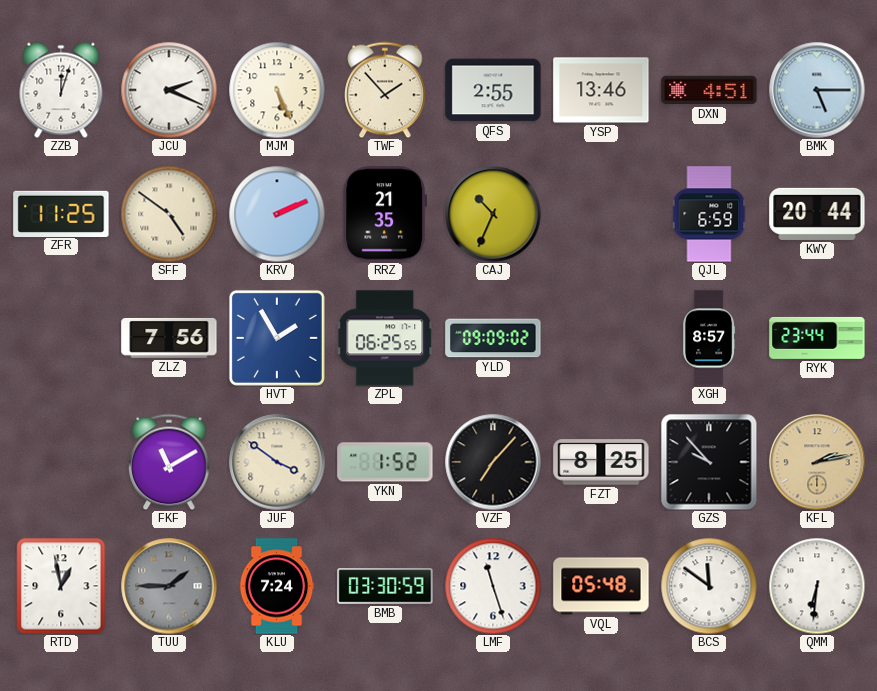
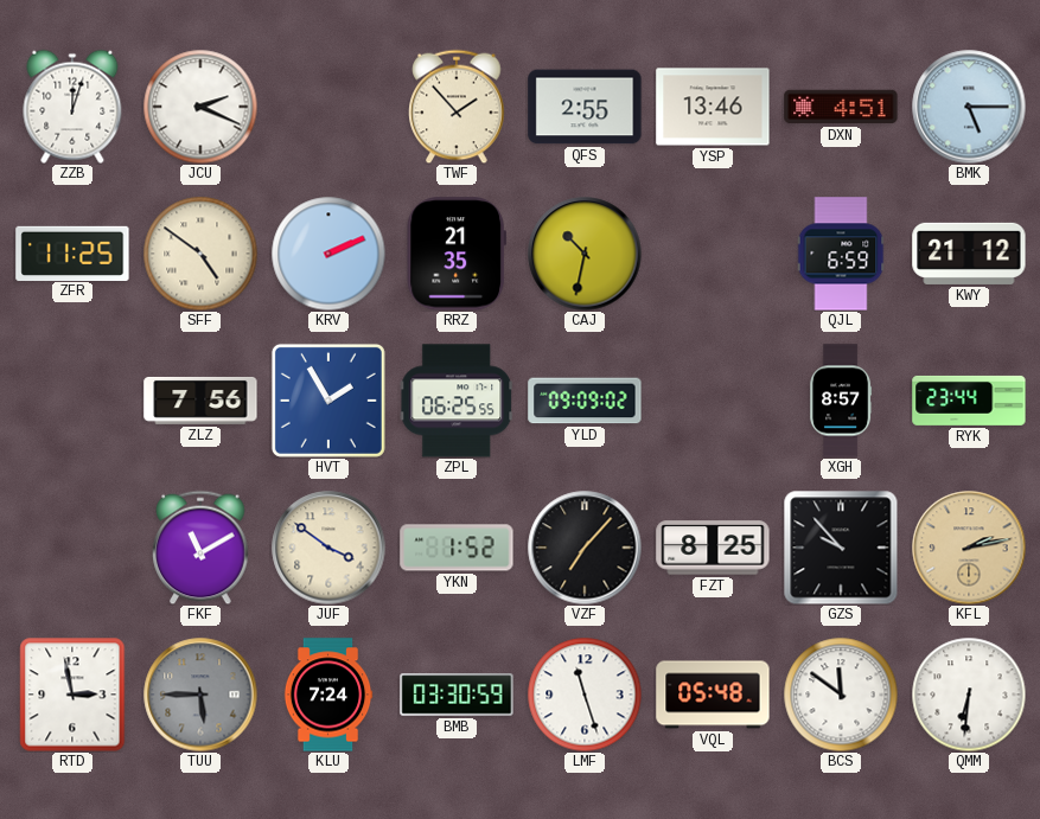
MJM: 5:26 -> none (277, 90)
CAJ: 10:34 -> 10:32 (585, 254)
KWY: 20:44 -> 21:12 (969, 254)
RTD: 12:58 -> 2:58 (72, 695)
TUU: 1:45 -> 5:45 (200, 695)
